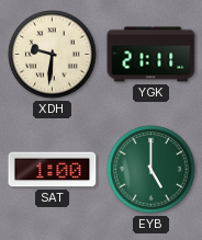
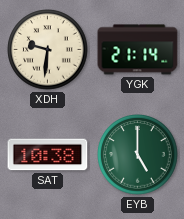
YGK: 21:11 -> 21:14 (138, 50)
SAT: 1:00 -> 10:38 (48, 155)
